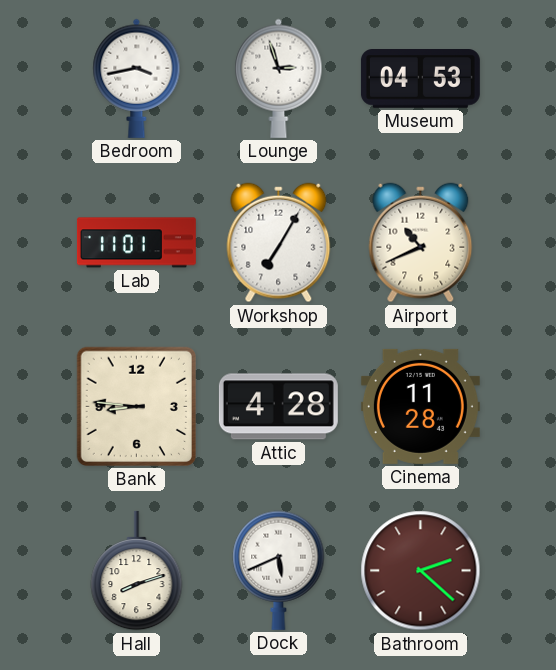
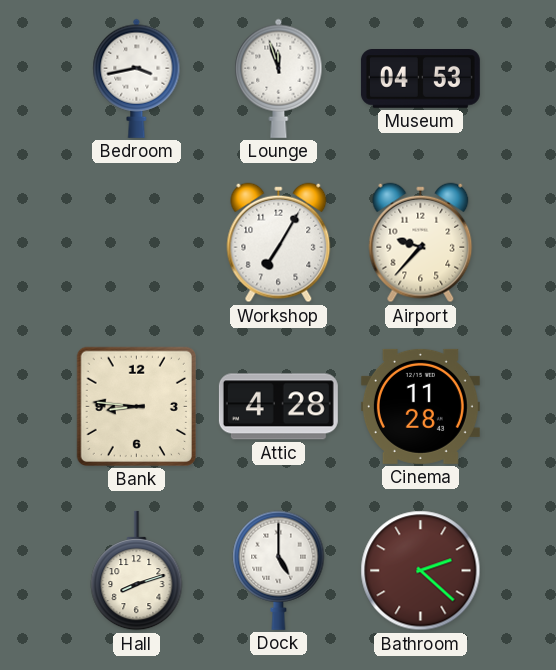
Lounge: 2:57 -> 11:57 (279, 78)
Lab: 11:01 -> none (136, 243)
Airport: 10:41 -> 9:37 (421, 243)
Dock: 5:41 -> 5:00 (279, 570)
